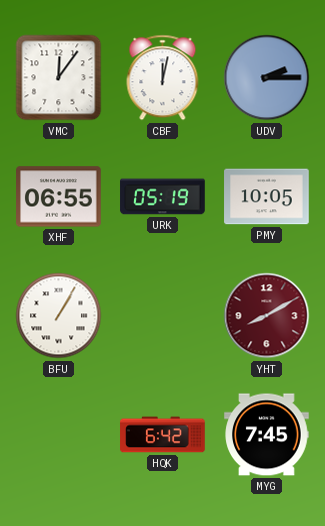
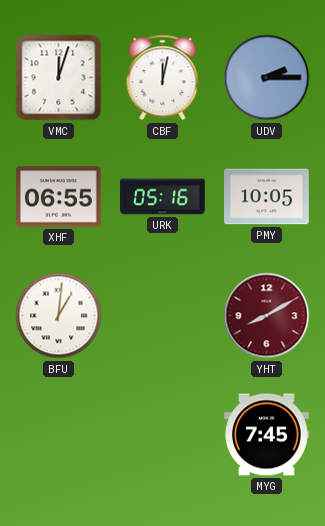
VMC: 12:06 -> 12:03 (59, 78)
URK: 05:19 -> 05:16 (163, 197)
BFU: 1:05 -> 1:01 (59, 316)
HQK: 6:42 -> none (163, 435)
